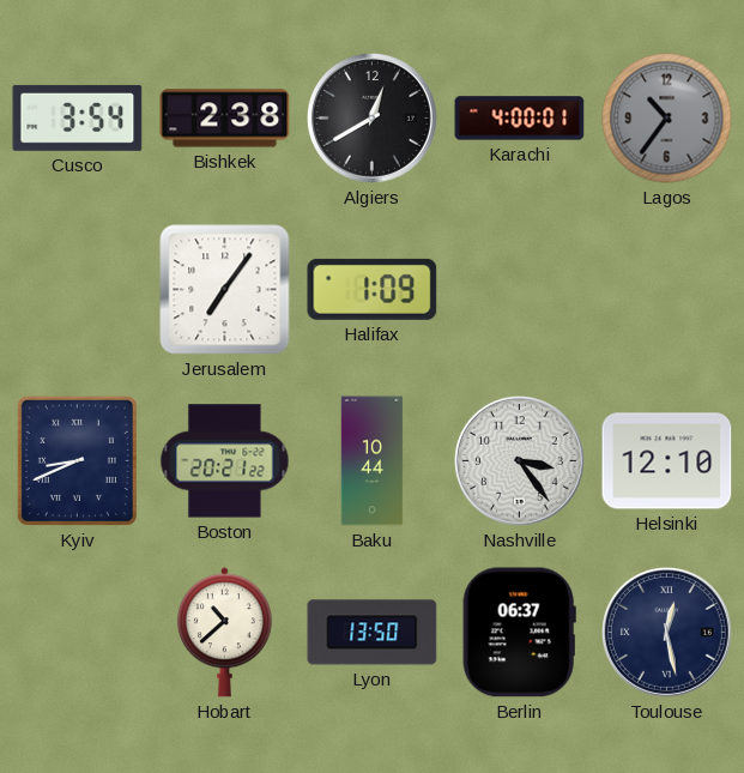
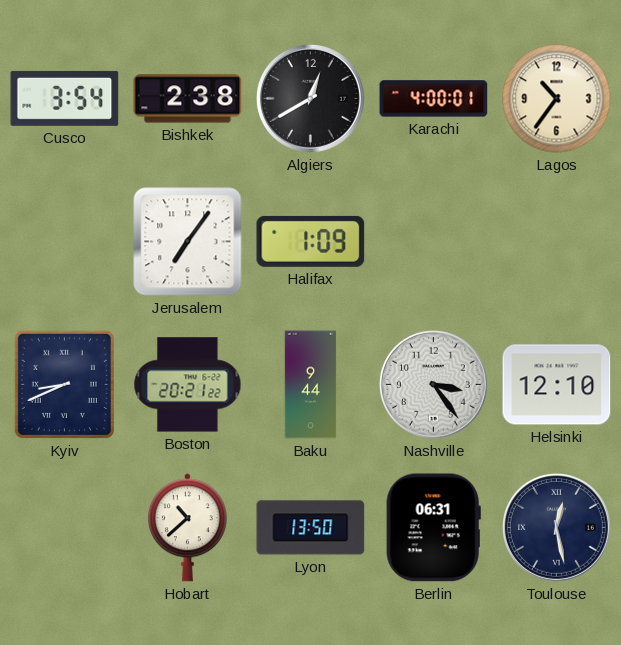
Lagos dial: grey -> cream (557, 99)
Baku: 10:44 -> 9:44 (311, 385)
Berlin: 06:37 -> 06:31 (433, 528)
